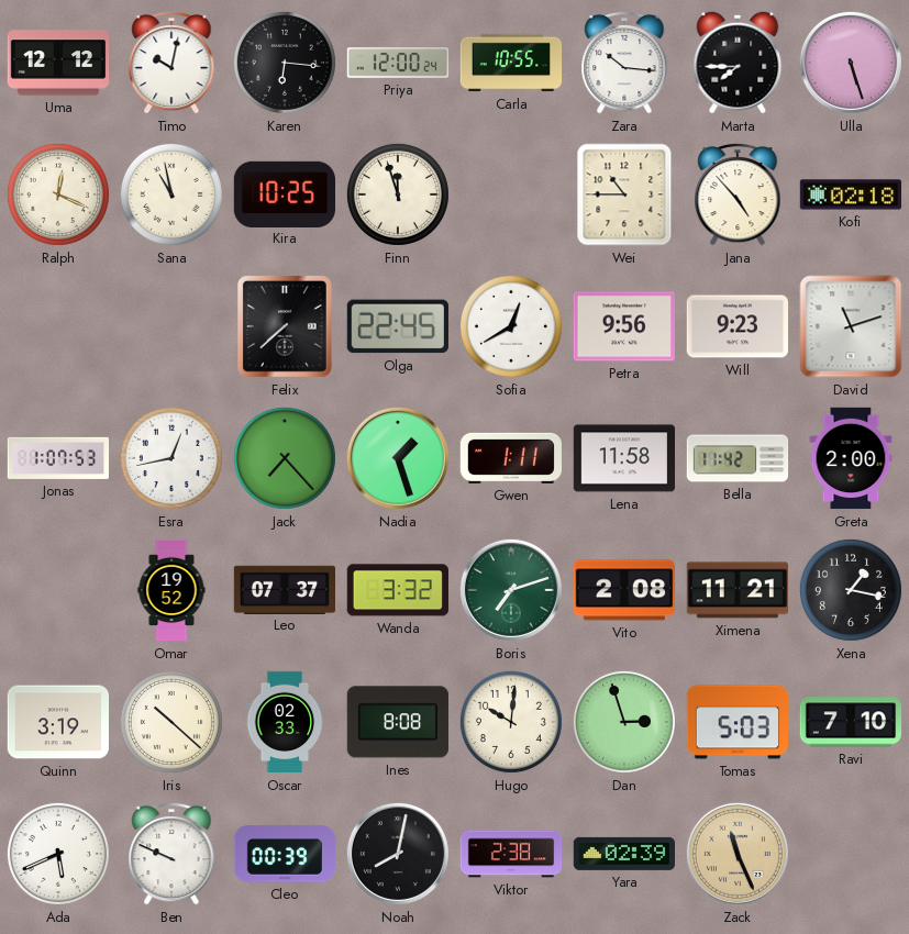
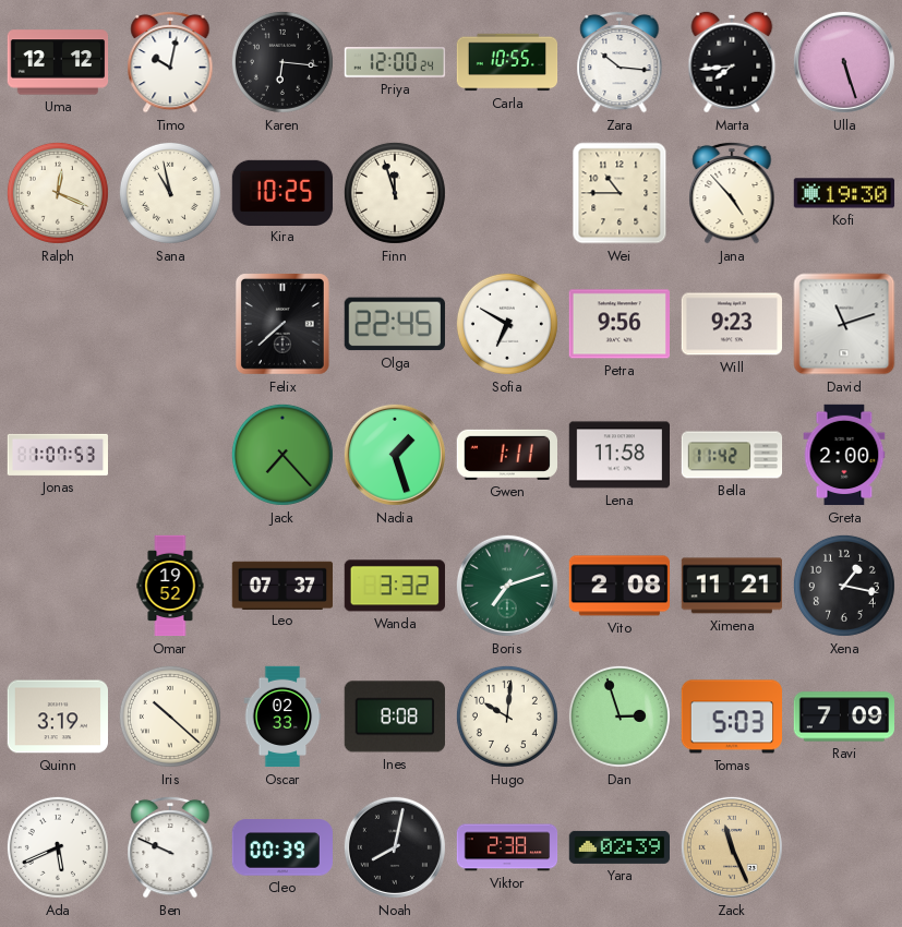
Marta: 7:45 -> 7:44 (732, 62)
Kofi: 02:18 -> 19:30 (844, 193)
Sofia: 12:40 -> 6:50 (507, 324)
Esra: 12:43 -> none (171, 458)
Ravi: 7:10 -> 7:09 (844, 717)
